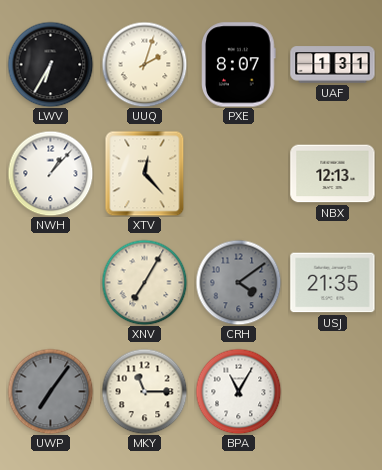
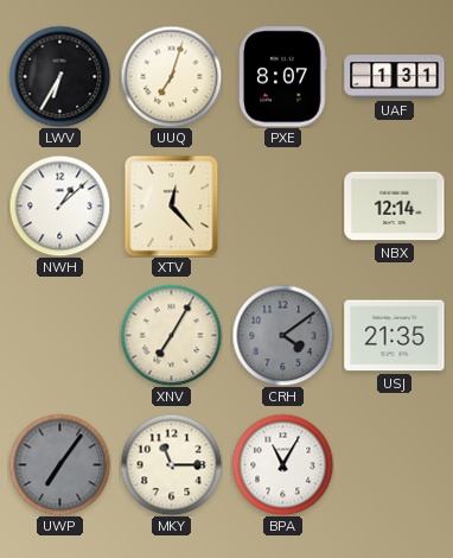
UUQ: 2:03 -> 7:03 (171, 76)
NWH: 1:07 -> 1:08 (59, 205)
NBX: 12:13 -> 12:14 (395, 207)
